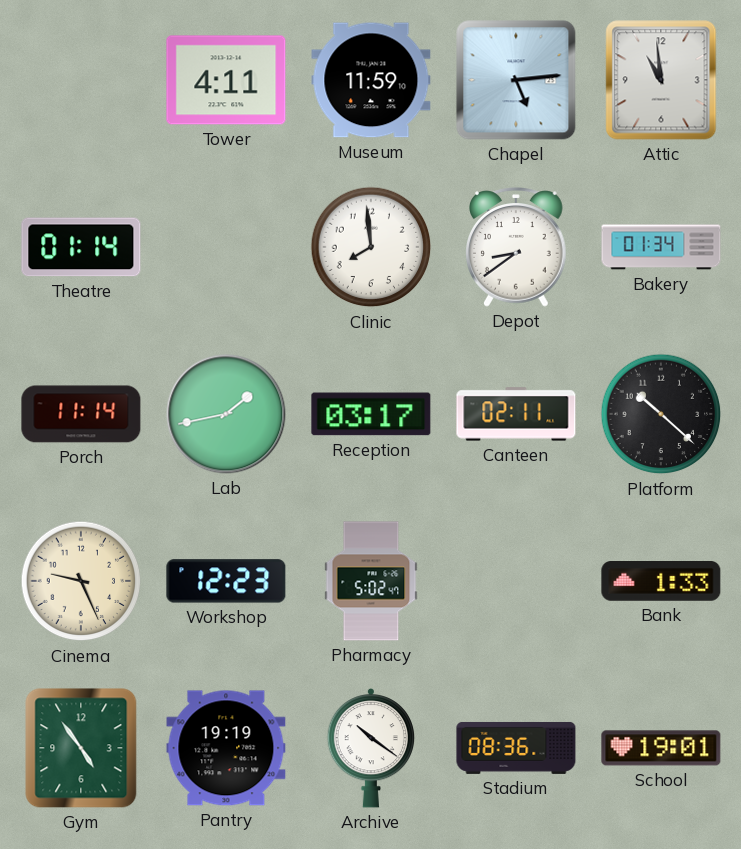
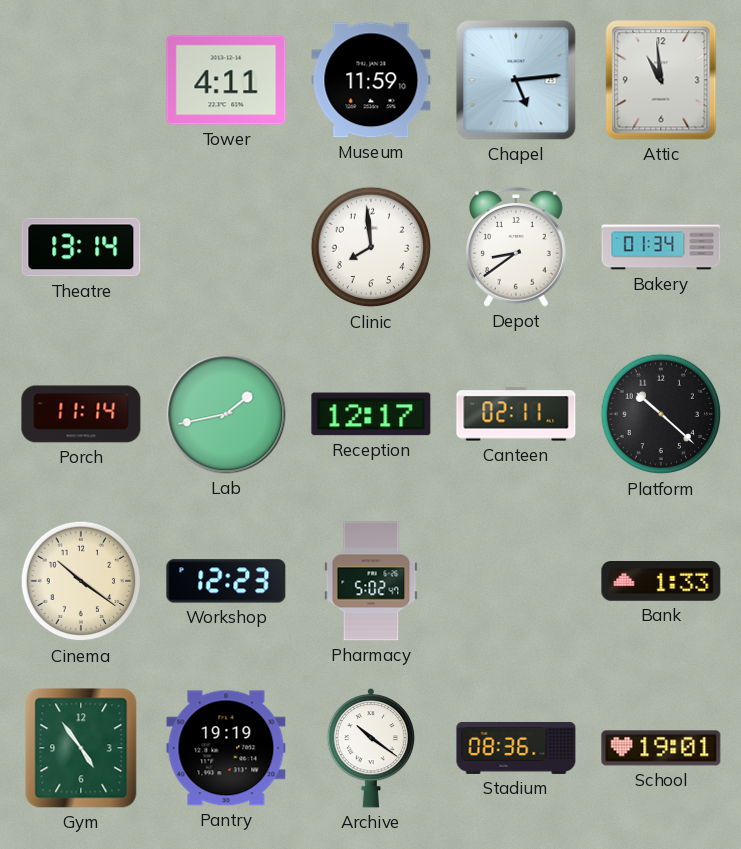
Theatre: 01:14 -> 13:14 (81, 247)
Reception: 03:17 -> 12:17 (371, 414)
Cinema: 9:26 -> 10:21 (81, 581)
